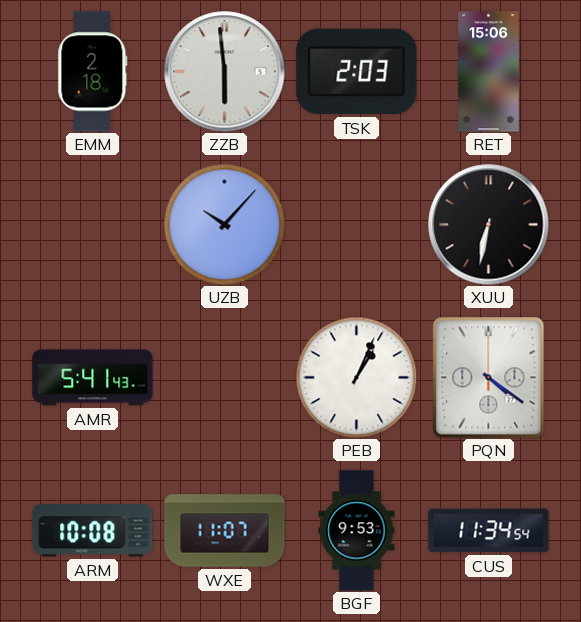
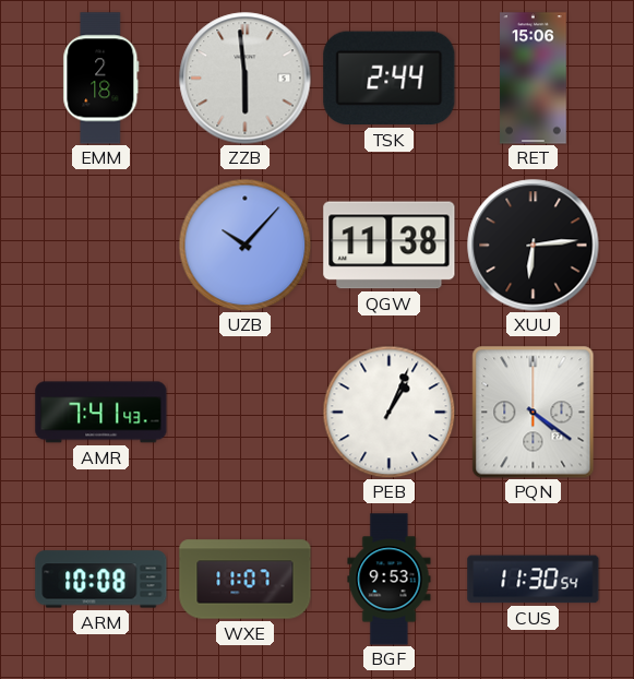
TSK: 2:03 -> 2:44 (390, 79)
QGW: none -> 11:38 (390, 246)
XUU: 6:32 -> 6:14 (534, 246)
AMR: 5:41 -> 7:41 (101, 413)
CUS: 11:34 -> 11:30 (534, 580)
